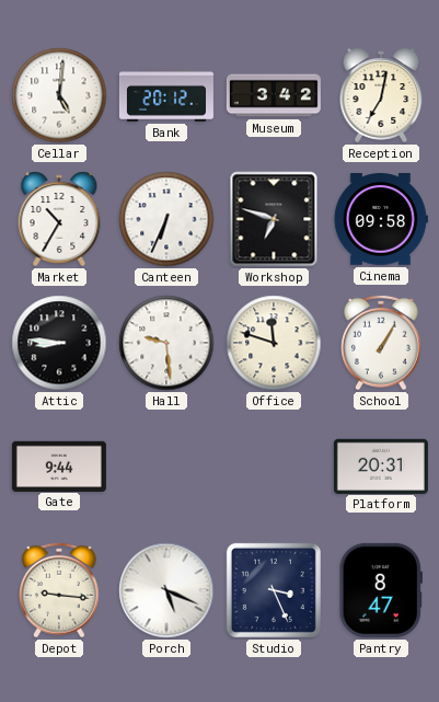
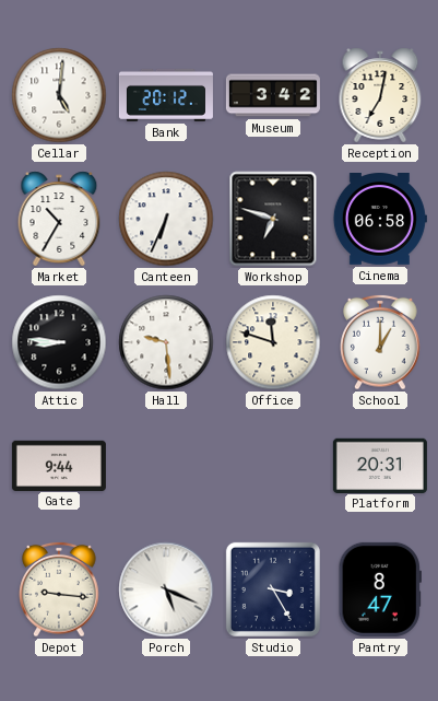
Cinema: 09:58 -> 06:58 (380, 220)
School: 1:05 -> 1:00 (380, 342)
Studio: 3:26 -> 3:25 (273, 589)
